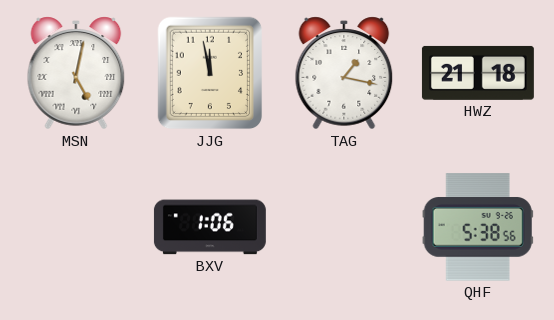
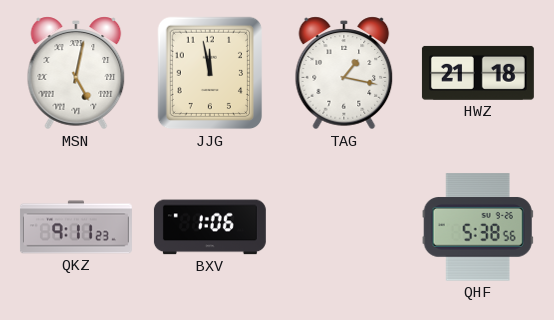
QKZ: none -> 9:11 (76, 227)
